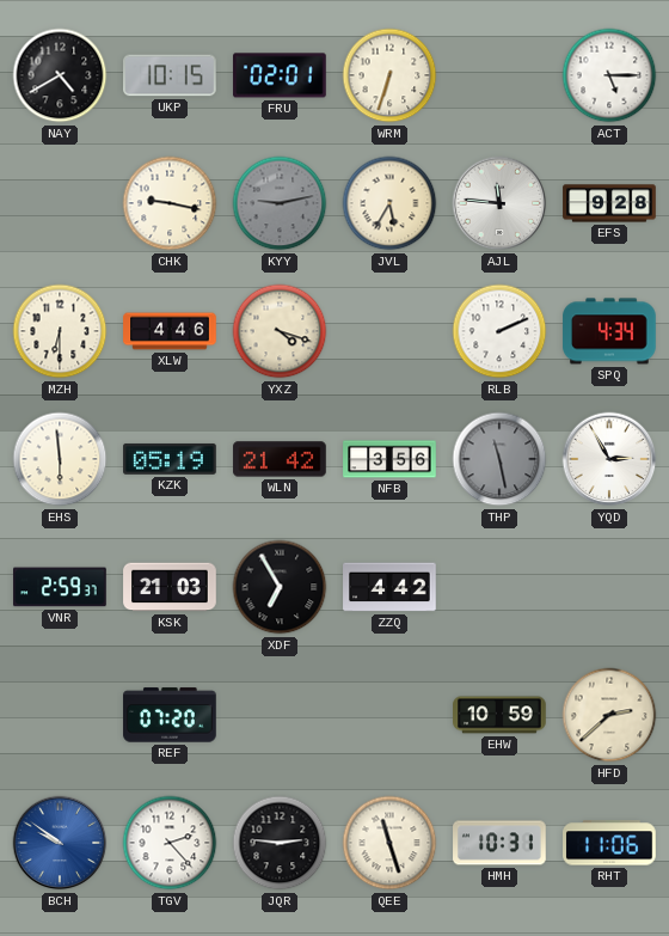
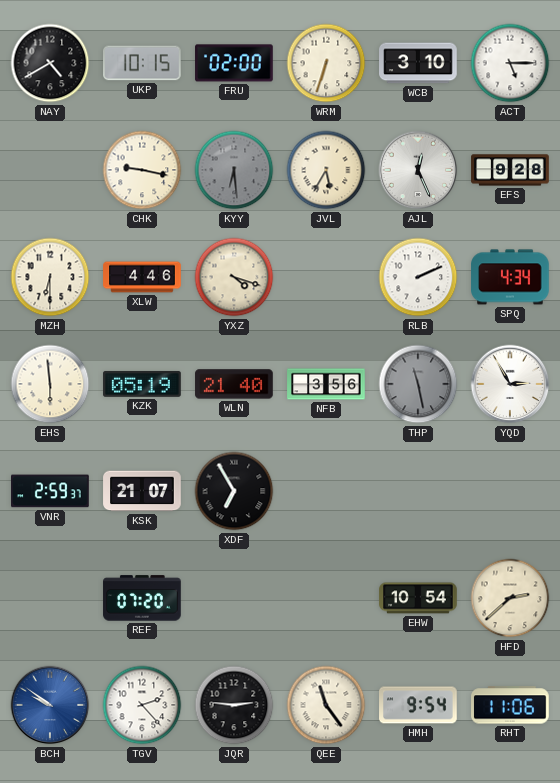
FRU: 02:01 -> 02:00 (234, 63)
WCB: none -> 3:10 (418, 63)
KYY: 9:13 -> 6:29 (234, 170)
AJL: 11:46 -> 12:26 (418, 170)
WLN: 21:42 -> 21:40 (234, 384)
KSK: 21:03 -> 21:07 (142, 491)
ZZQ: 4:42 -> none (389, 587)
EHW: 10:59 -> 10:54 (418, 598)
QEE: 11:27 -> 11:24 (326, 705)
HMH: 10:31 -> 9:54 (418, 705)
